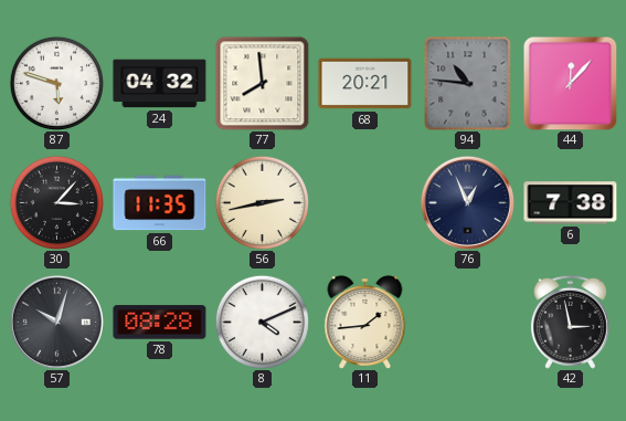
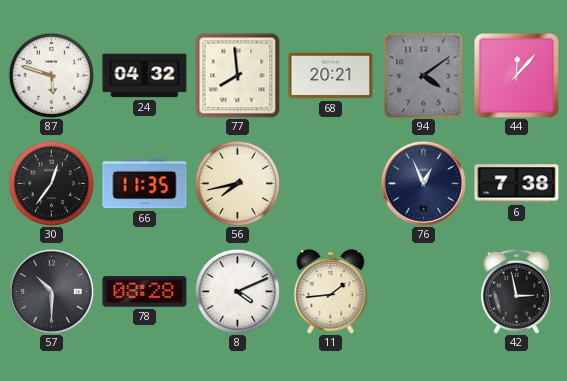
94: 10:46 -> 4:09 (424, 76)
30: 3:07 -> 12:36 (51, 183)
56: 2:43 -> 7:43 (237, 183)
57: 10:03 -> 10:30 (51, 291)
